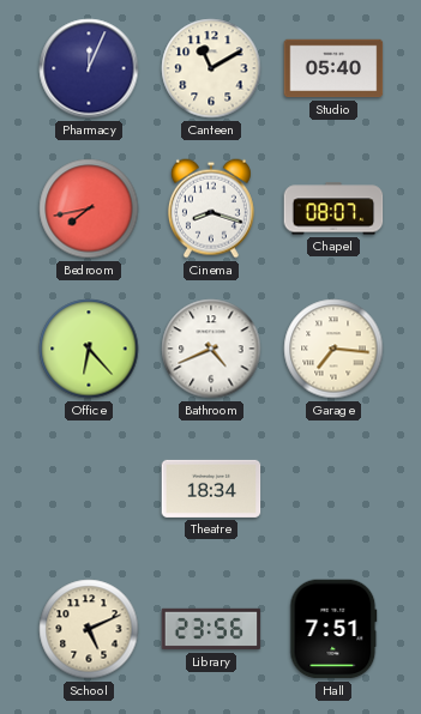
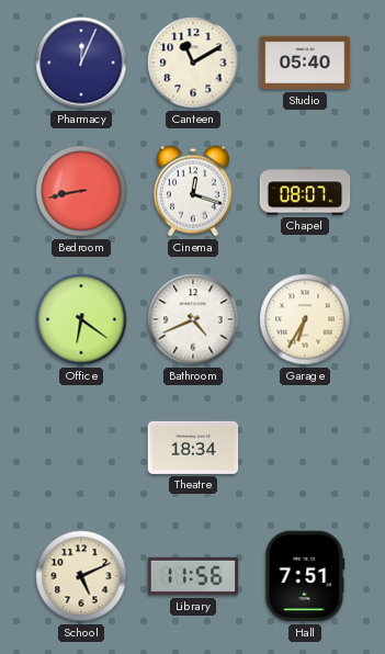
Bedroom: 7:43 -> 8:43 (81, 191)
Cinema: 8:18 -> 12:18 (193, 191)
Office: 6:23 -> 6:21 (81, 319)
Garage: 7:16 -> 6:35 (305, 319)
Library: 23:56 -> 11:56 (193, 576)
